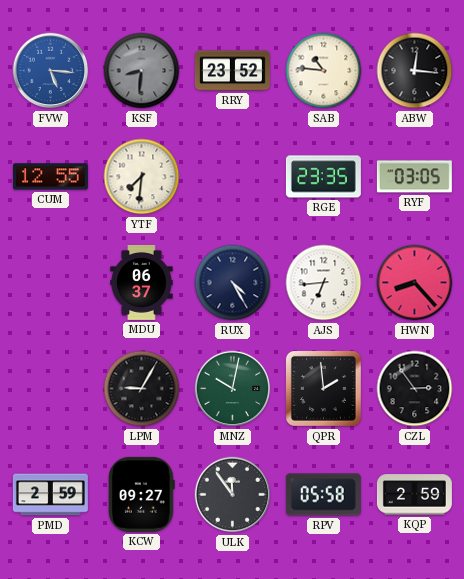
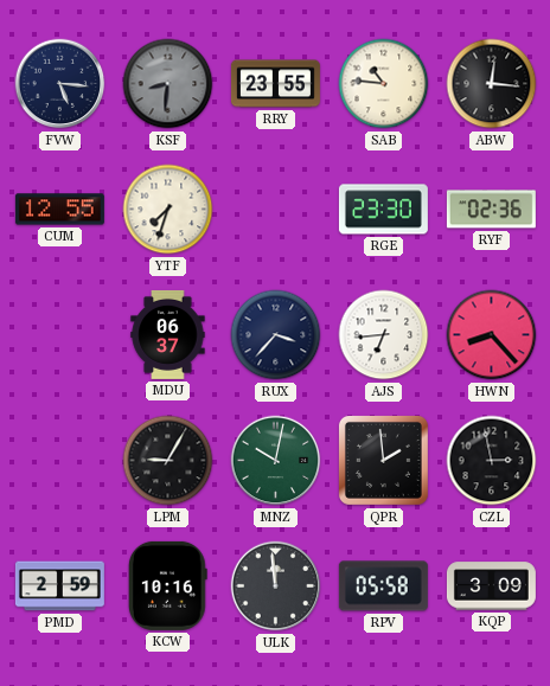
FVW dial: blue -> navy (60, 84)
RRY: 23:52 -> 23:55 (275, 84)
YTF: 7:31 -> 7:33 (168, 210)
RGE: 23:35 -> 23:30 (383, 210)
RYF: 03:05 -> 02:36 (491, 210)
RUX: 4:25 -> 3:37 (276, 335)
CZL: 2:54 -> 2:58 (492, 461)
KCW: 09:27 -> 10:16 (167, 585)
ULK: 11:54 -> 11:59 (276, 586)
KQP: 2:59 -> 3:09 (491, 586)
